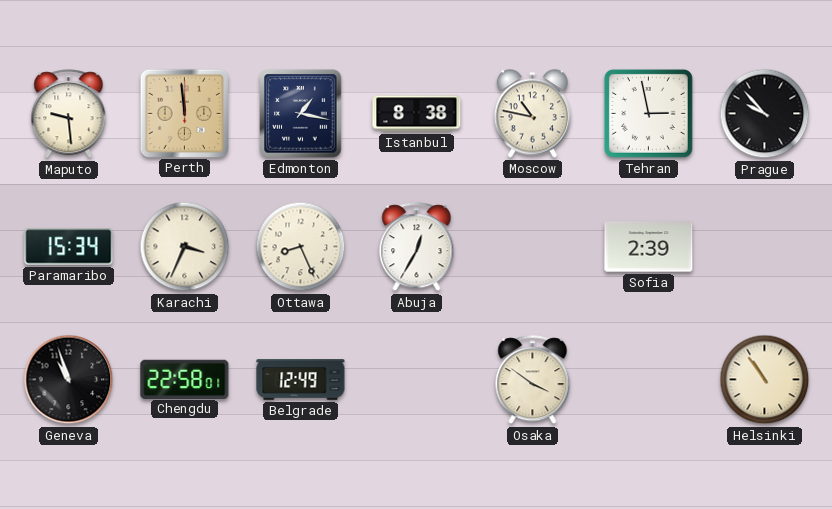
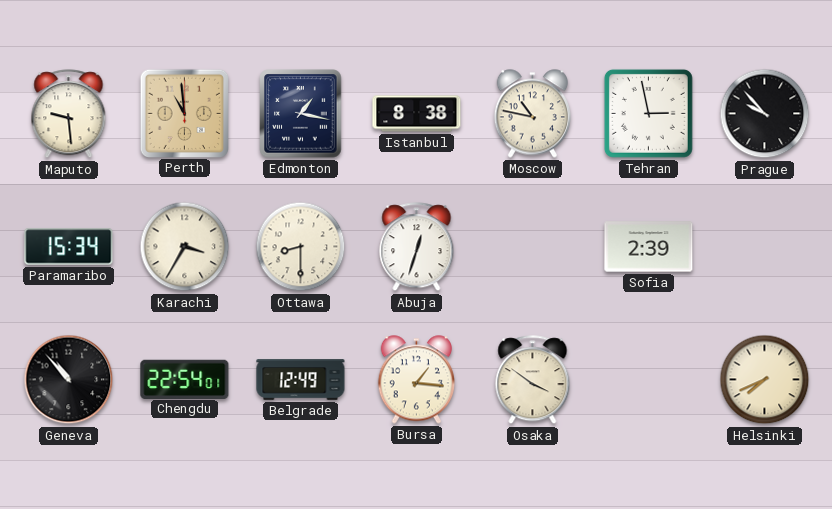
Perth: 11:59 -> 10:59 (184, 113)
Karachi: 3:34 -> 3:35 (185, 247)
Ottawa: 8:26 -> 8:30 (301, 247)
Abuja: 12:35 -> 12:33 (417, 247)
Geneva: 10:57 -> 10:53 (69, 380)
Chengdu: 22:58 -> 22:54 (185, 379)
Bursa: none -> 1:16 (416, 380)
Helsinki: 10:54 -> 7:41 (765, 380)
